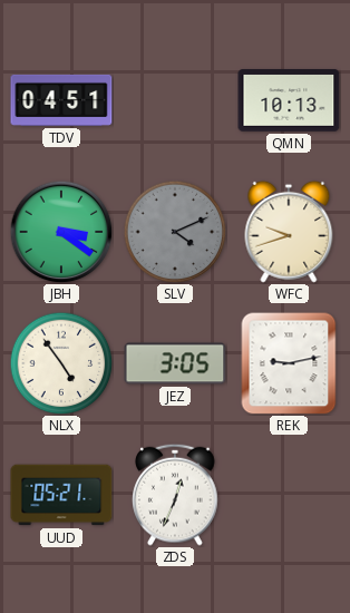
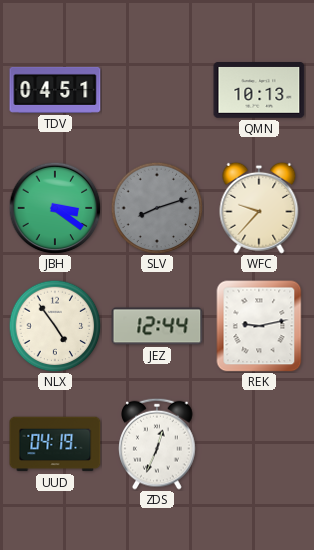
SLV: 4:11 -> 8:12 (157, 208)
WFC: 9:42 -> 9:37 (259, 208)
JEZ: 3:05 -> 12:44 (157, 326)
UUD: 05:21 -> 04:19 (55, 444)
